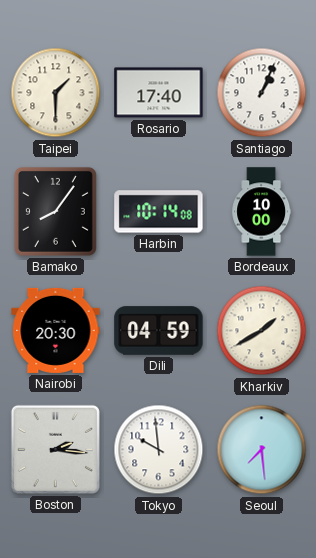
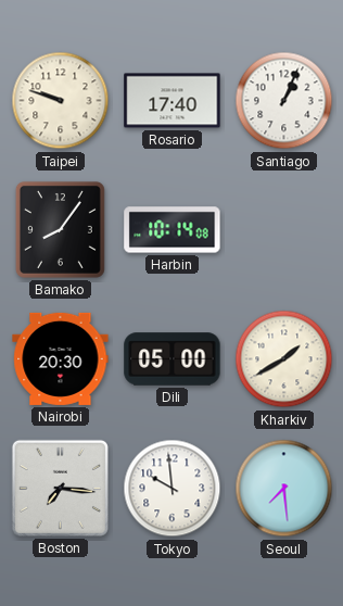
Taipei: 1:30 -> 9:48 (61, 101)
Bordeaux: 10:00 -> none (262, 212)
Dili: 04:59 -> 05:00 (173, 359)
Boston: 2:16 -> 7:16 (60, 488)
